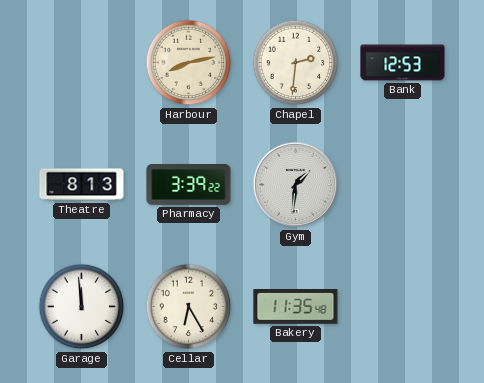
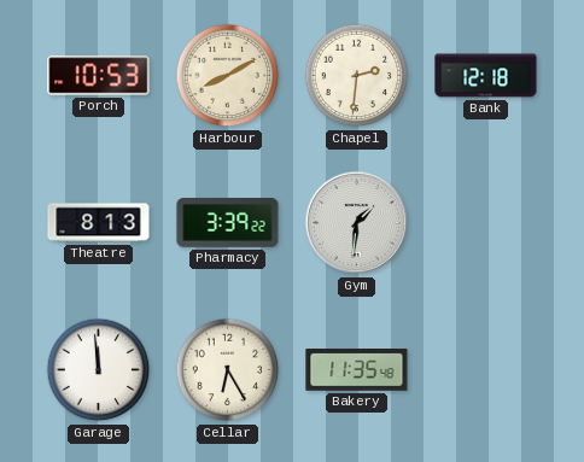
Porch: none -> 10:53 (99, 76)
Harbour: 8:13 -> 8:10 (228, 76)
Bank: 12:53 -> 12:18 (486, 76)
